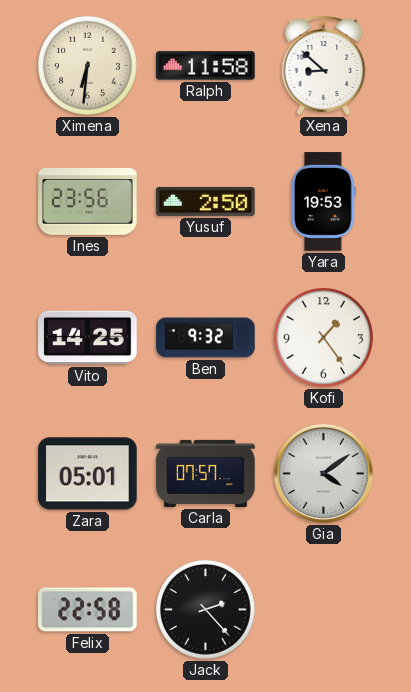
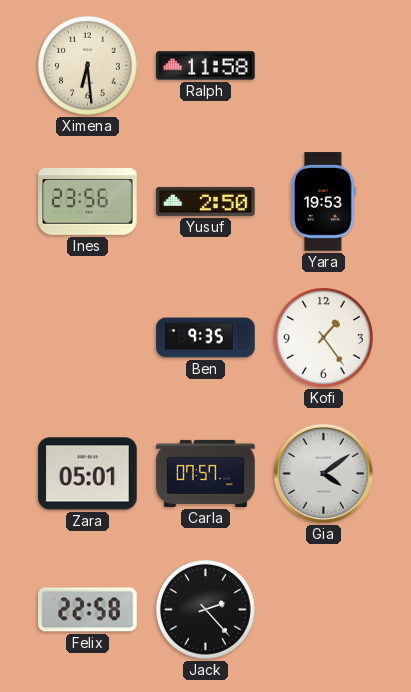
Ximena: 6:31 -> 6:29 (88, 66)
Xena: 8:52 -> none (324, 65)
Vito: 14:25 -> none (88, 338)
Ben: 9:32 -> 9:35 (206, 338)
